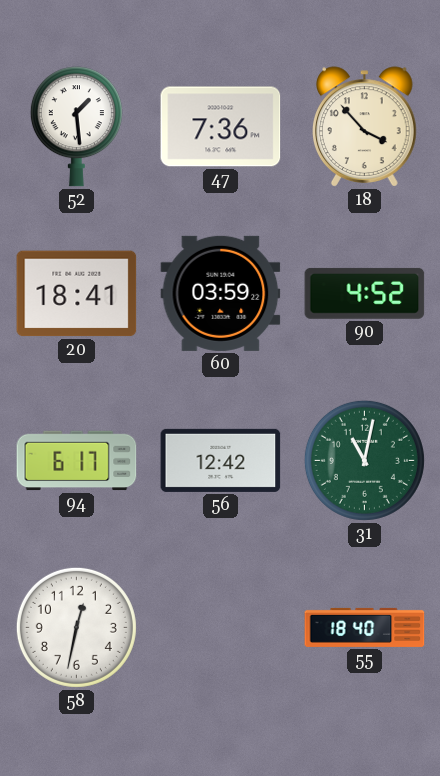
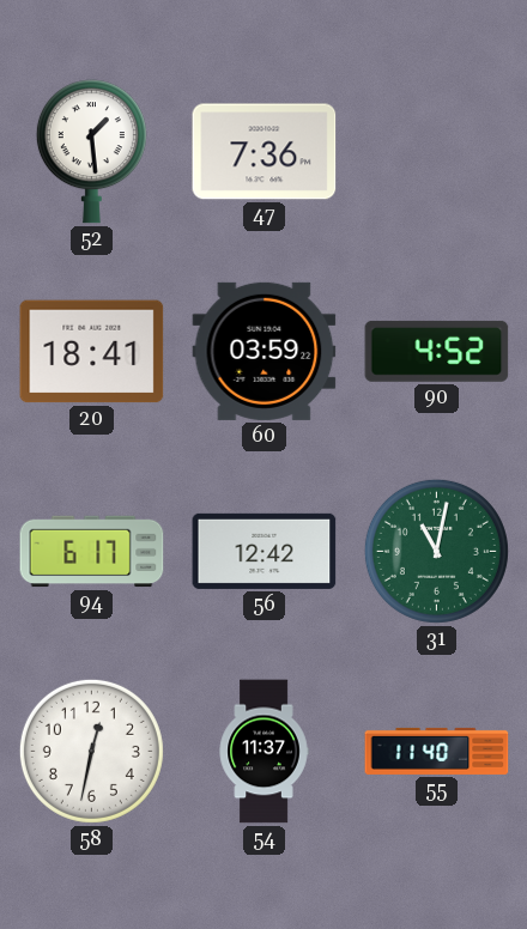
18: 3:53 -> none (365, 127)
54: none -> 11:37 (263, 752)
55: 18:40 -> 11:40 (437, 751)
